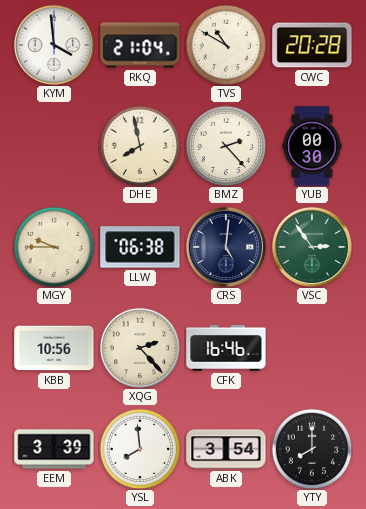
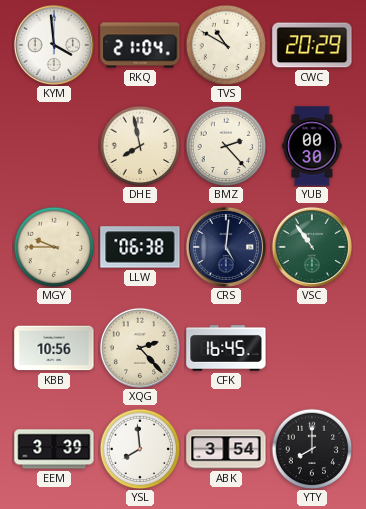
CWC: 20:28 -> 20:29 (312, 45)
VSC: 2:54 -> 10:54 (312, 247)
CFK: 16:46 -> 16:45 (226, 348)
